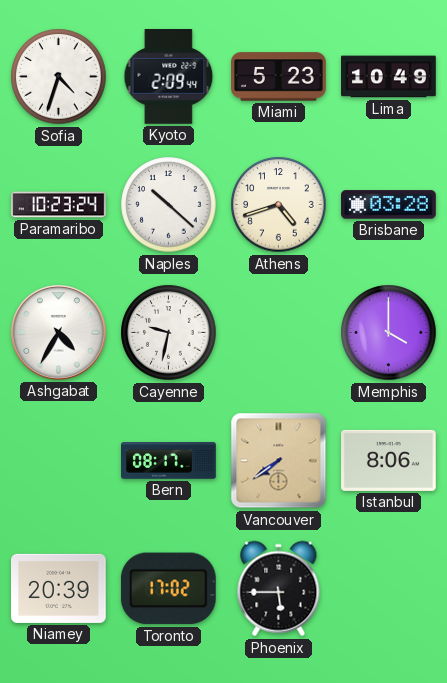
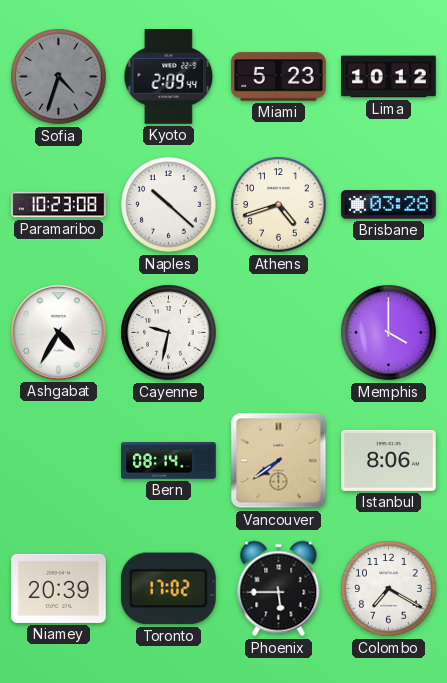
Sofia dial: white -> grey (59, 77)
Lima: 10:49 -> 10:12 (389, 77)
Paramaribo: 10:23:24 -> 10:23:08 (59, 205)
Bern: 08:17 -> 08:14 (169, 461)
Colombo: none -> 7:20 (389, 589)
